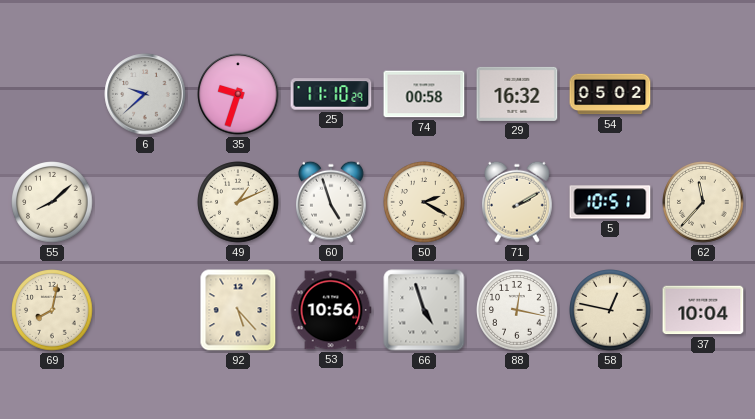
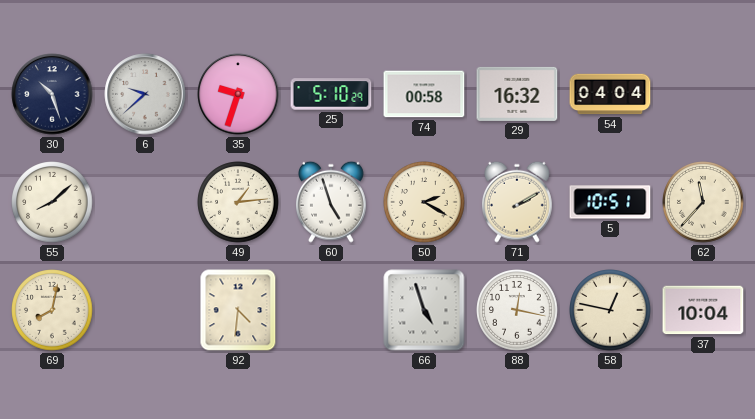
30: none -> 10:27 (52, 94)
25: 11:10 -> 5:10 (331, 94)
54: 05:02 -> 04:04 (610, 94)
49: 1:11 -> 1:14 (238, 202)
92: 5:23 -> 4:31 (238, 310)
53: 10:56 -> none (331, 310)
